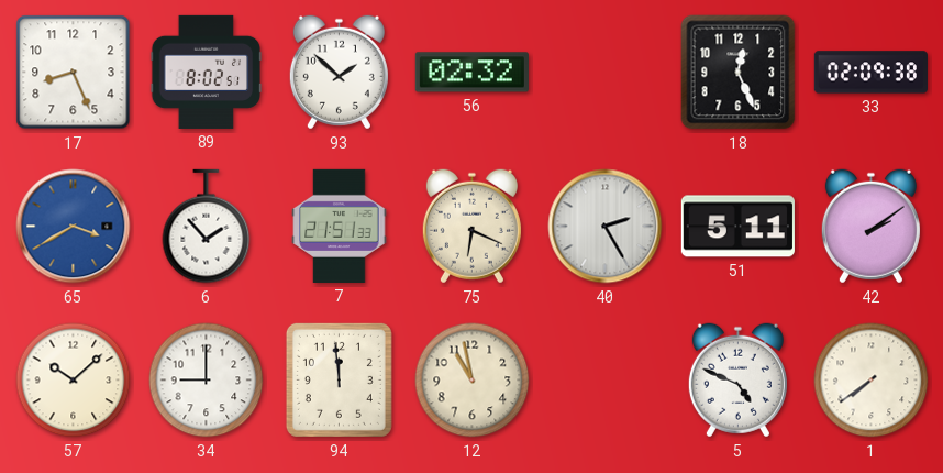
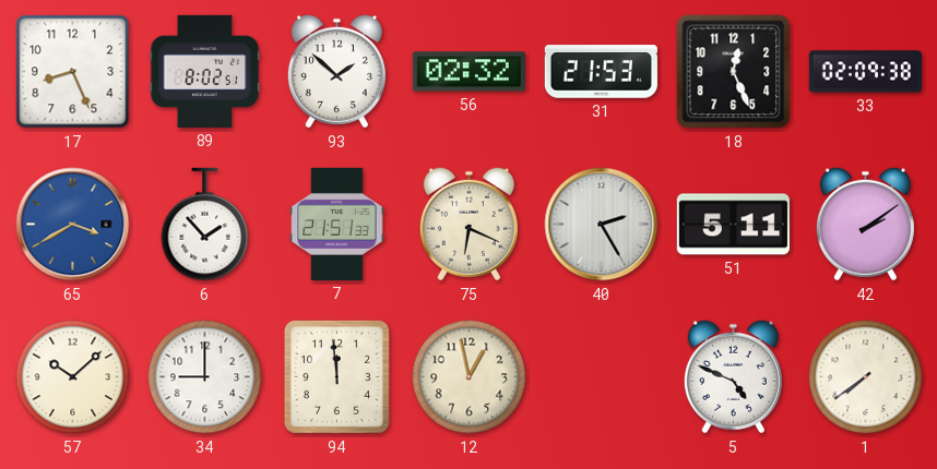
31: none -> 21:53 (601, 72)
12: 10:58 -> 12:58 (470, 377)
